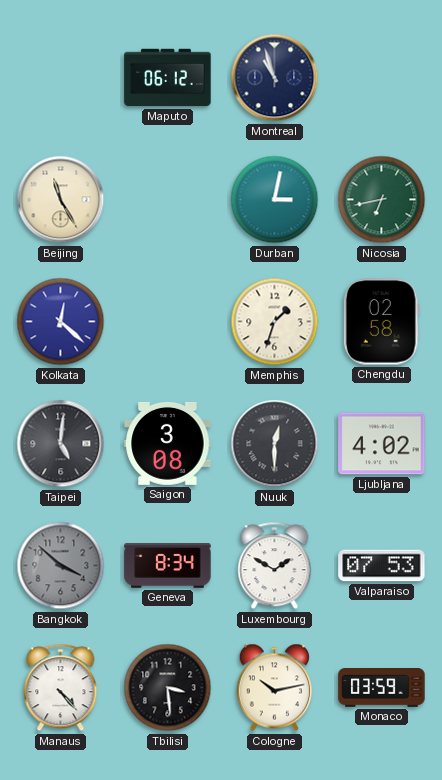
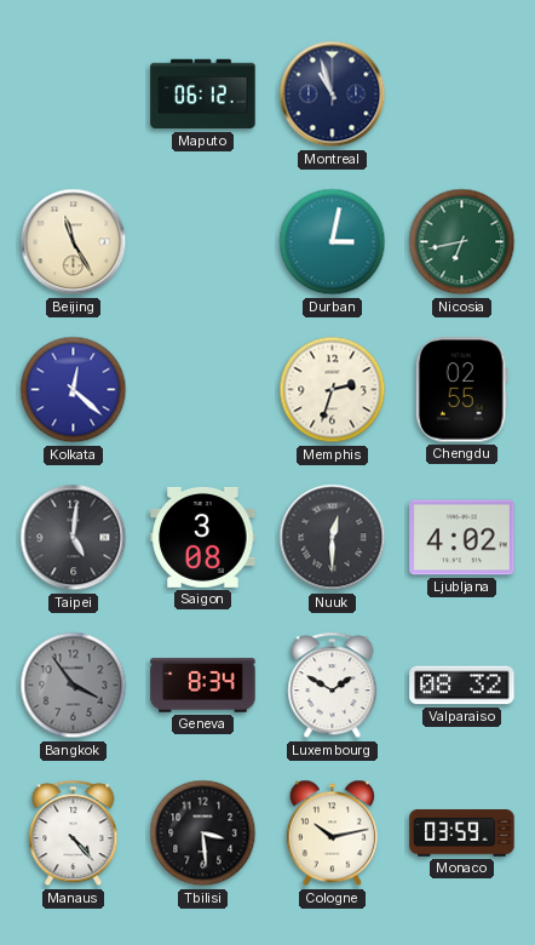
Memphis: 1:33 -> 2:33 (333, 390)
Chengdu: 02:58 -> 02:55 (461, 390)
Bangkok: 3:52 -> 3:54 (74, 686)
Valparaiso: 07:53 -> 08:32 (462, 686)
